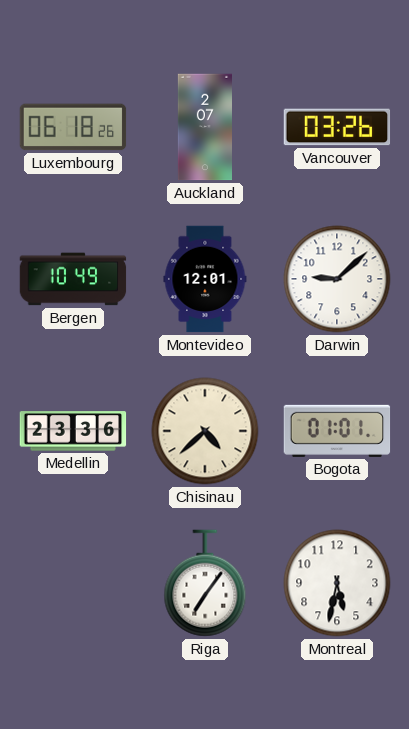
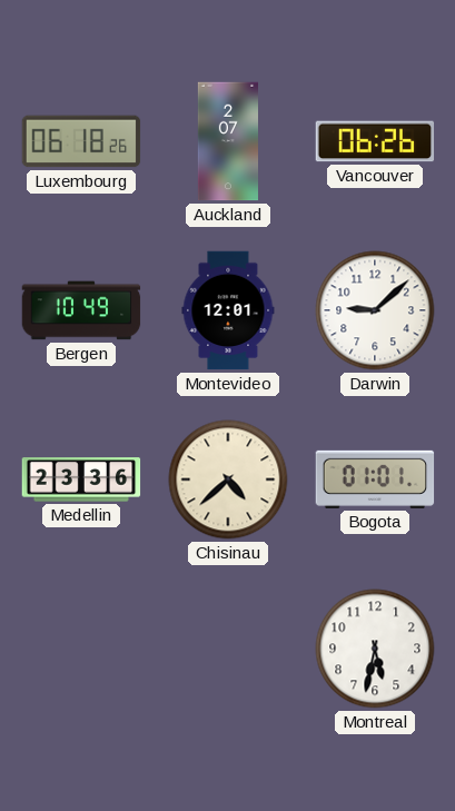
Vancouver: 03:26 -> 06:26 (375, 141)
Riga: 7:06 -> none (205, 583)
